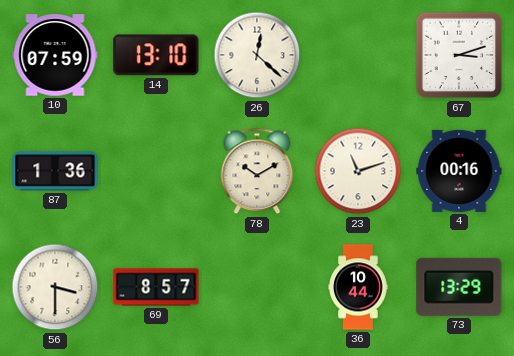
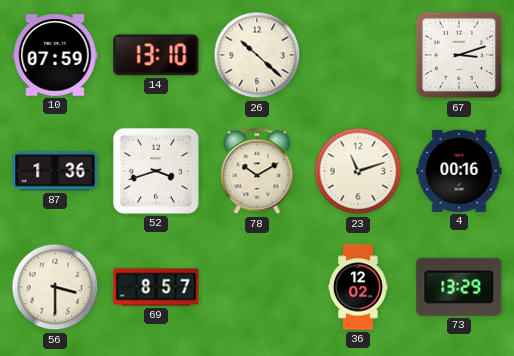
26: 12:22 -> 10:22 (257, 55)
52: none -> 3:42 (156, 171)
36: 10:44 -> 12:02 (358, 287)
